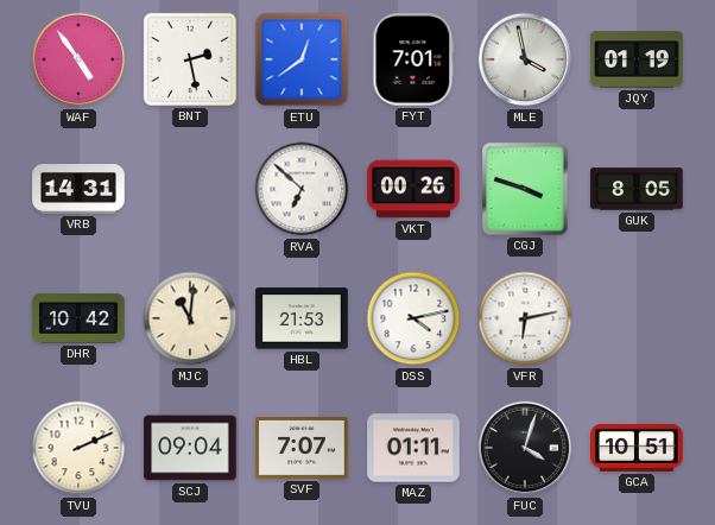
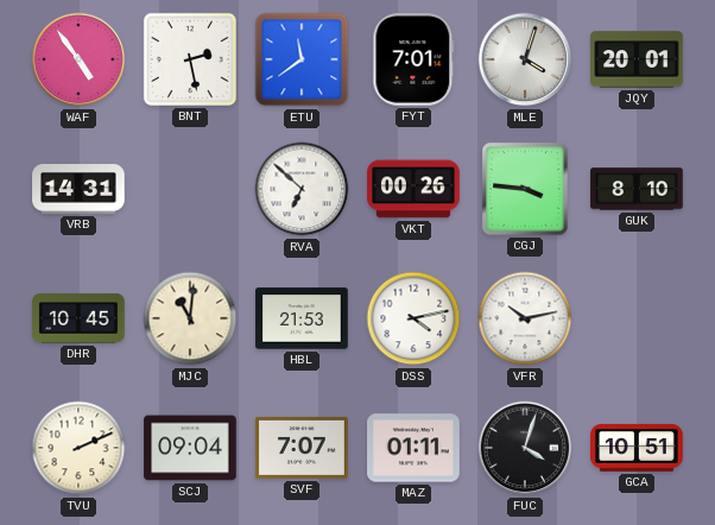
ETU: 12:39 -> 11:39 (302, 59)
MLE: 3:58 -> 4:03 (525, 59)
JQY: 01:19 -> 20:01 (637, 59)
CGJ: 3:48 -> 3:46 (525, 189)
GUK: 8:05 -> 8:10 (637, 189)
DHR: 10:42 -> 10:45 (78, 318)
VFR: 6:13 -> 10:13 (525, 318)
